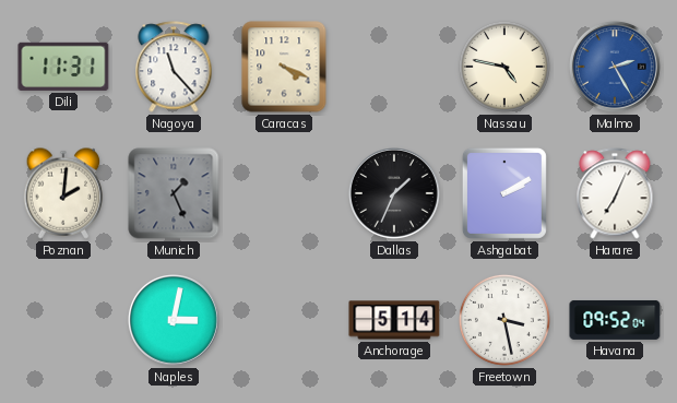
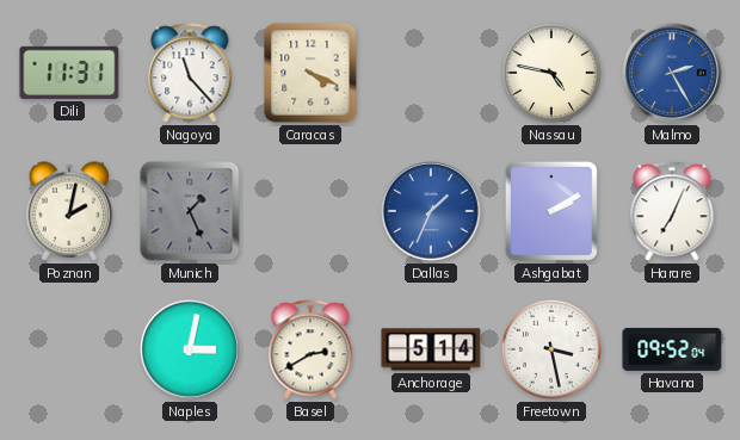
Poznan: 2:01 -> 2:02 (69, 211)
Dallas dial: black -> blue (432, 212)
Basel: none -> 2:40 (310, 349)
